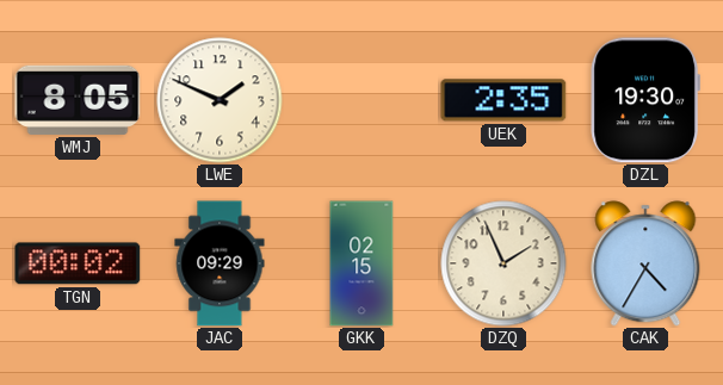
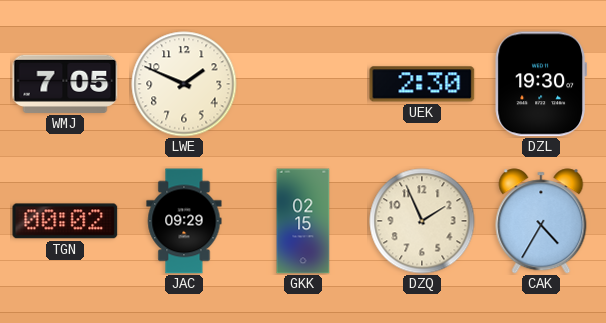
WMJ: 8:05 -> 7:05 (65, 84)
UEK: 2:35 -> 2:30 (422, 84)
